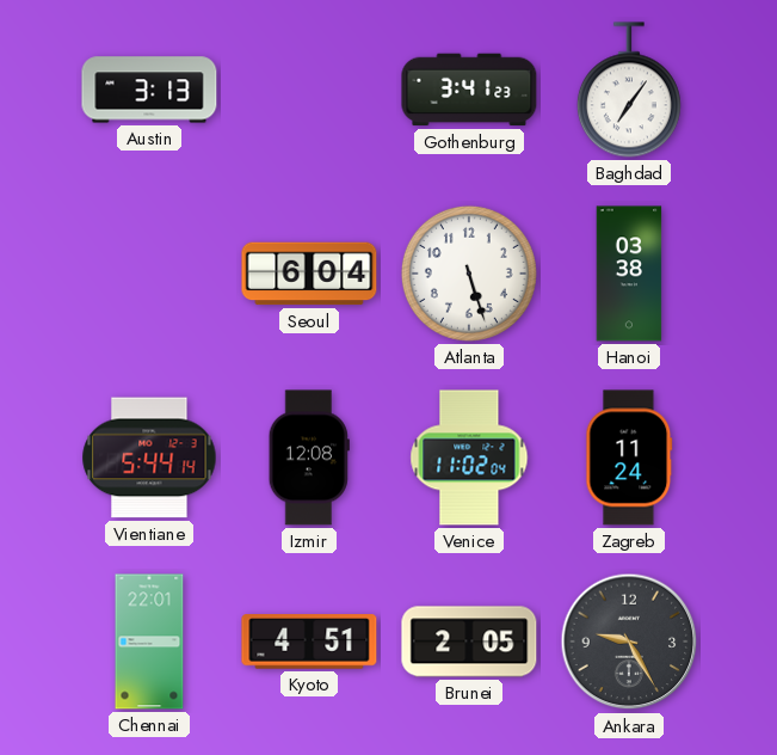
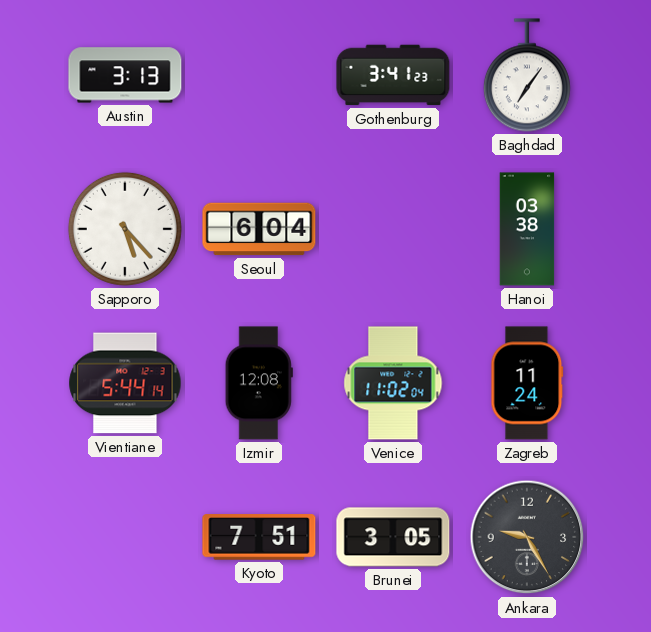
Sapporo: none -> 5:23 (125, 229)
Atlanta: 5:27 -> none (469, 274)
Chennai: 22:01 -> none (149, 642)
Kyoto: 4:51 -> 7:51 (259, 537)
Brunei: 2:05 -> 3:05 (393, 537)
